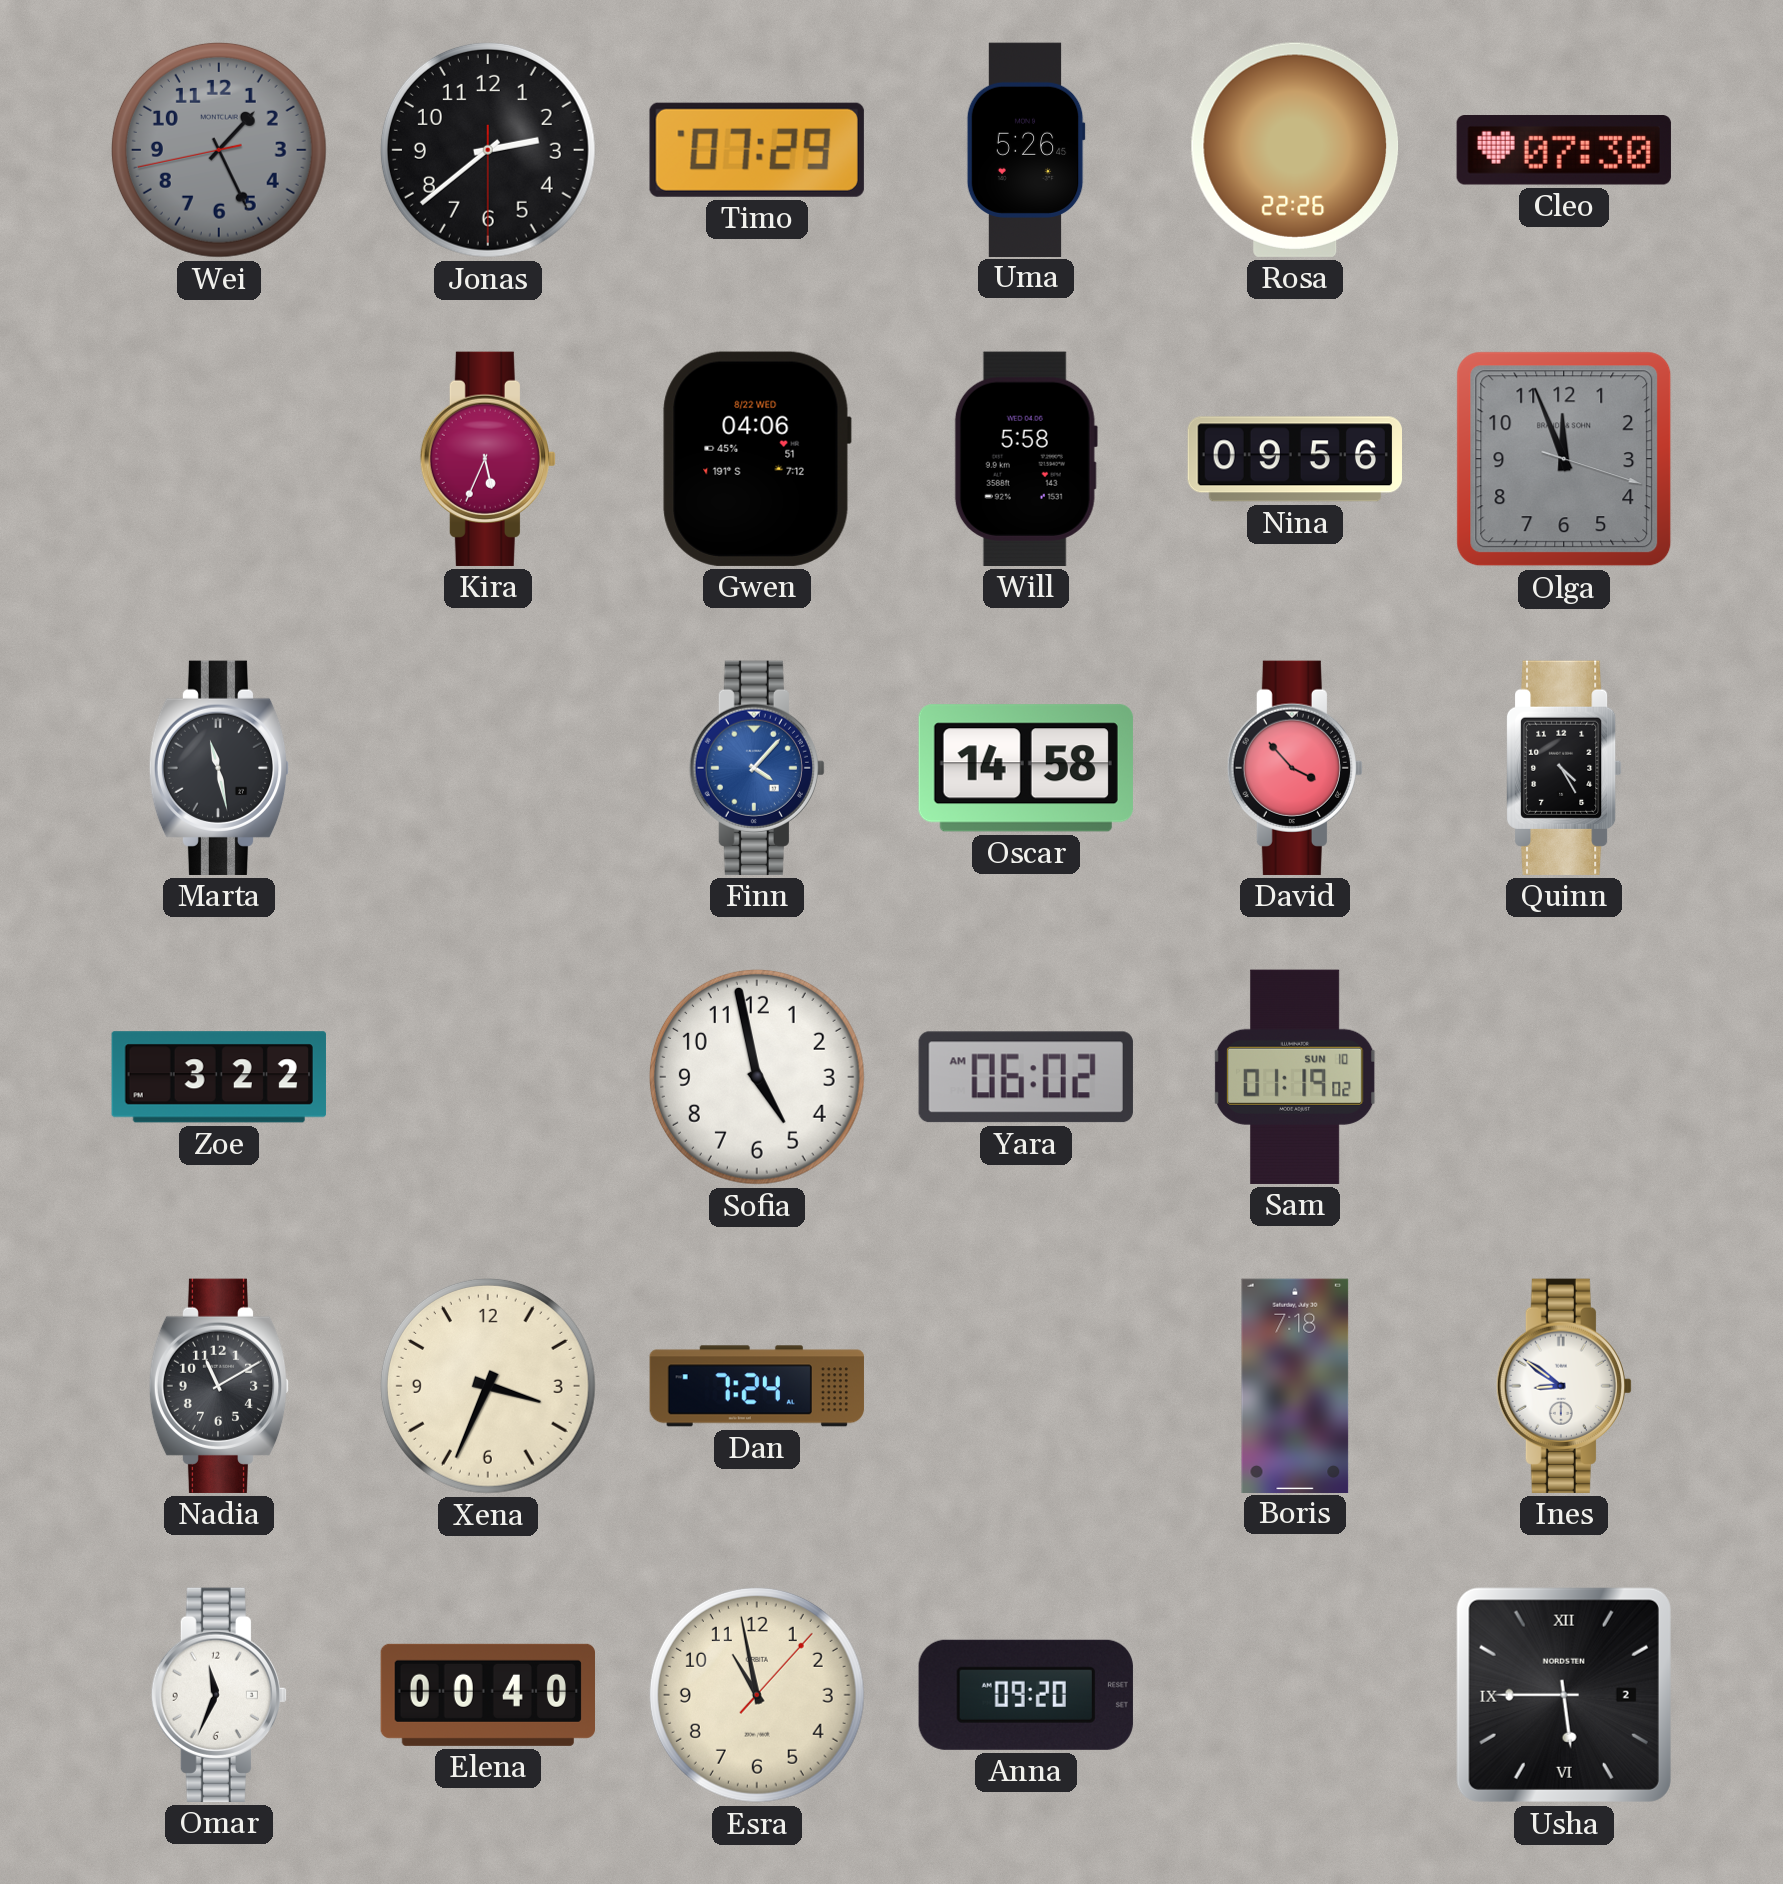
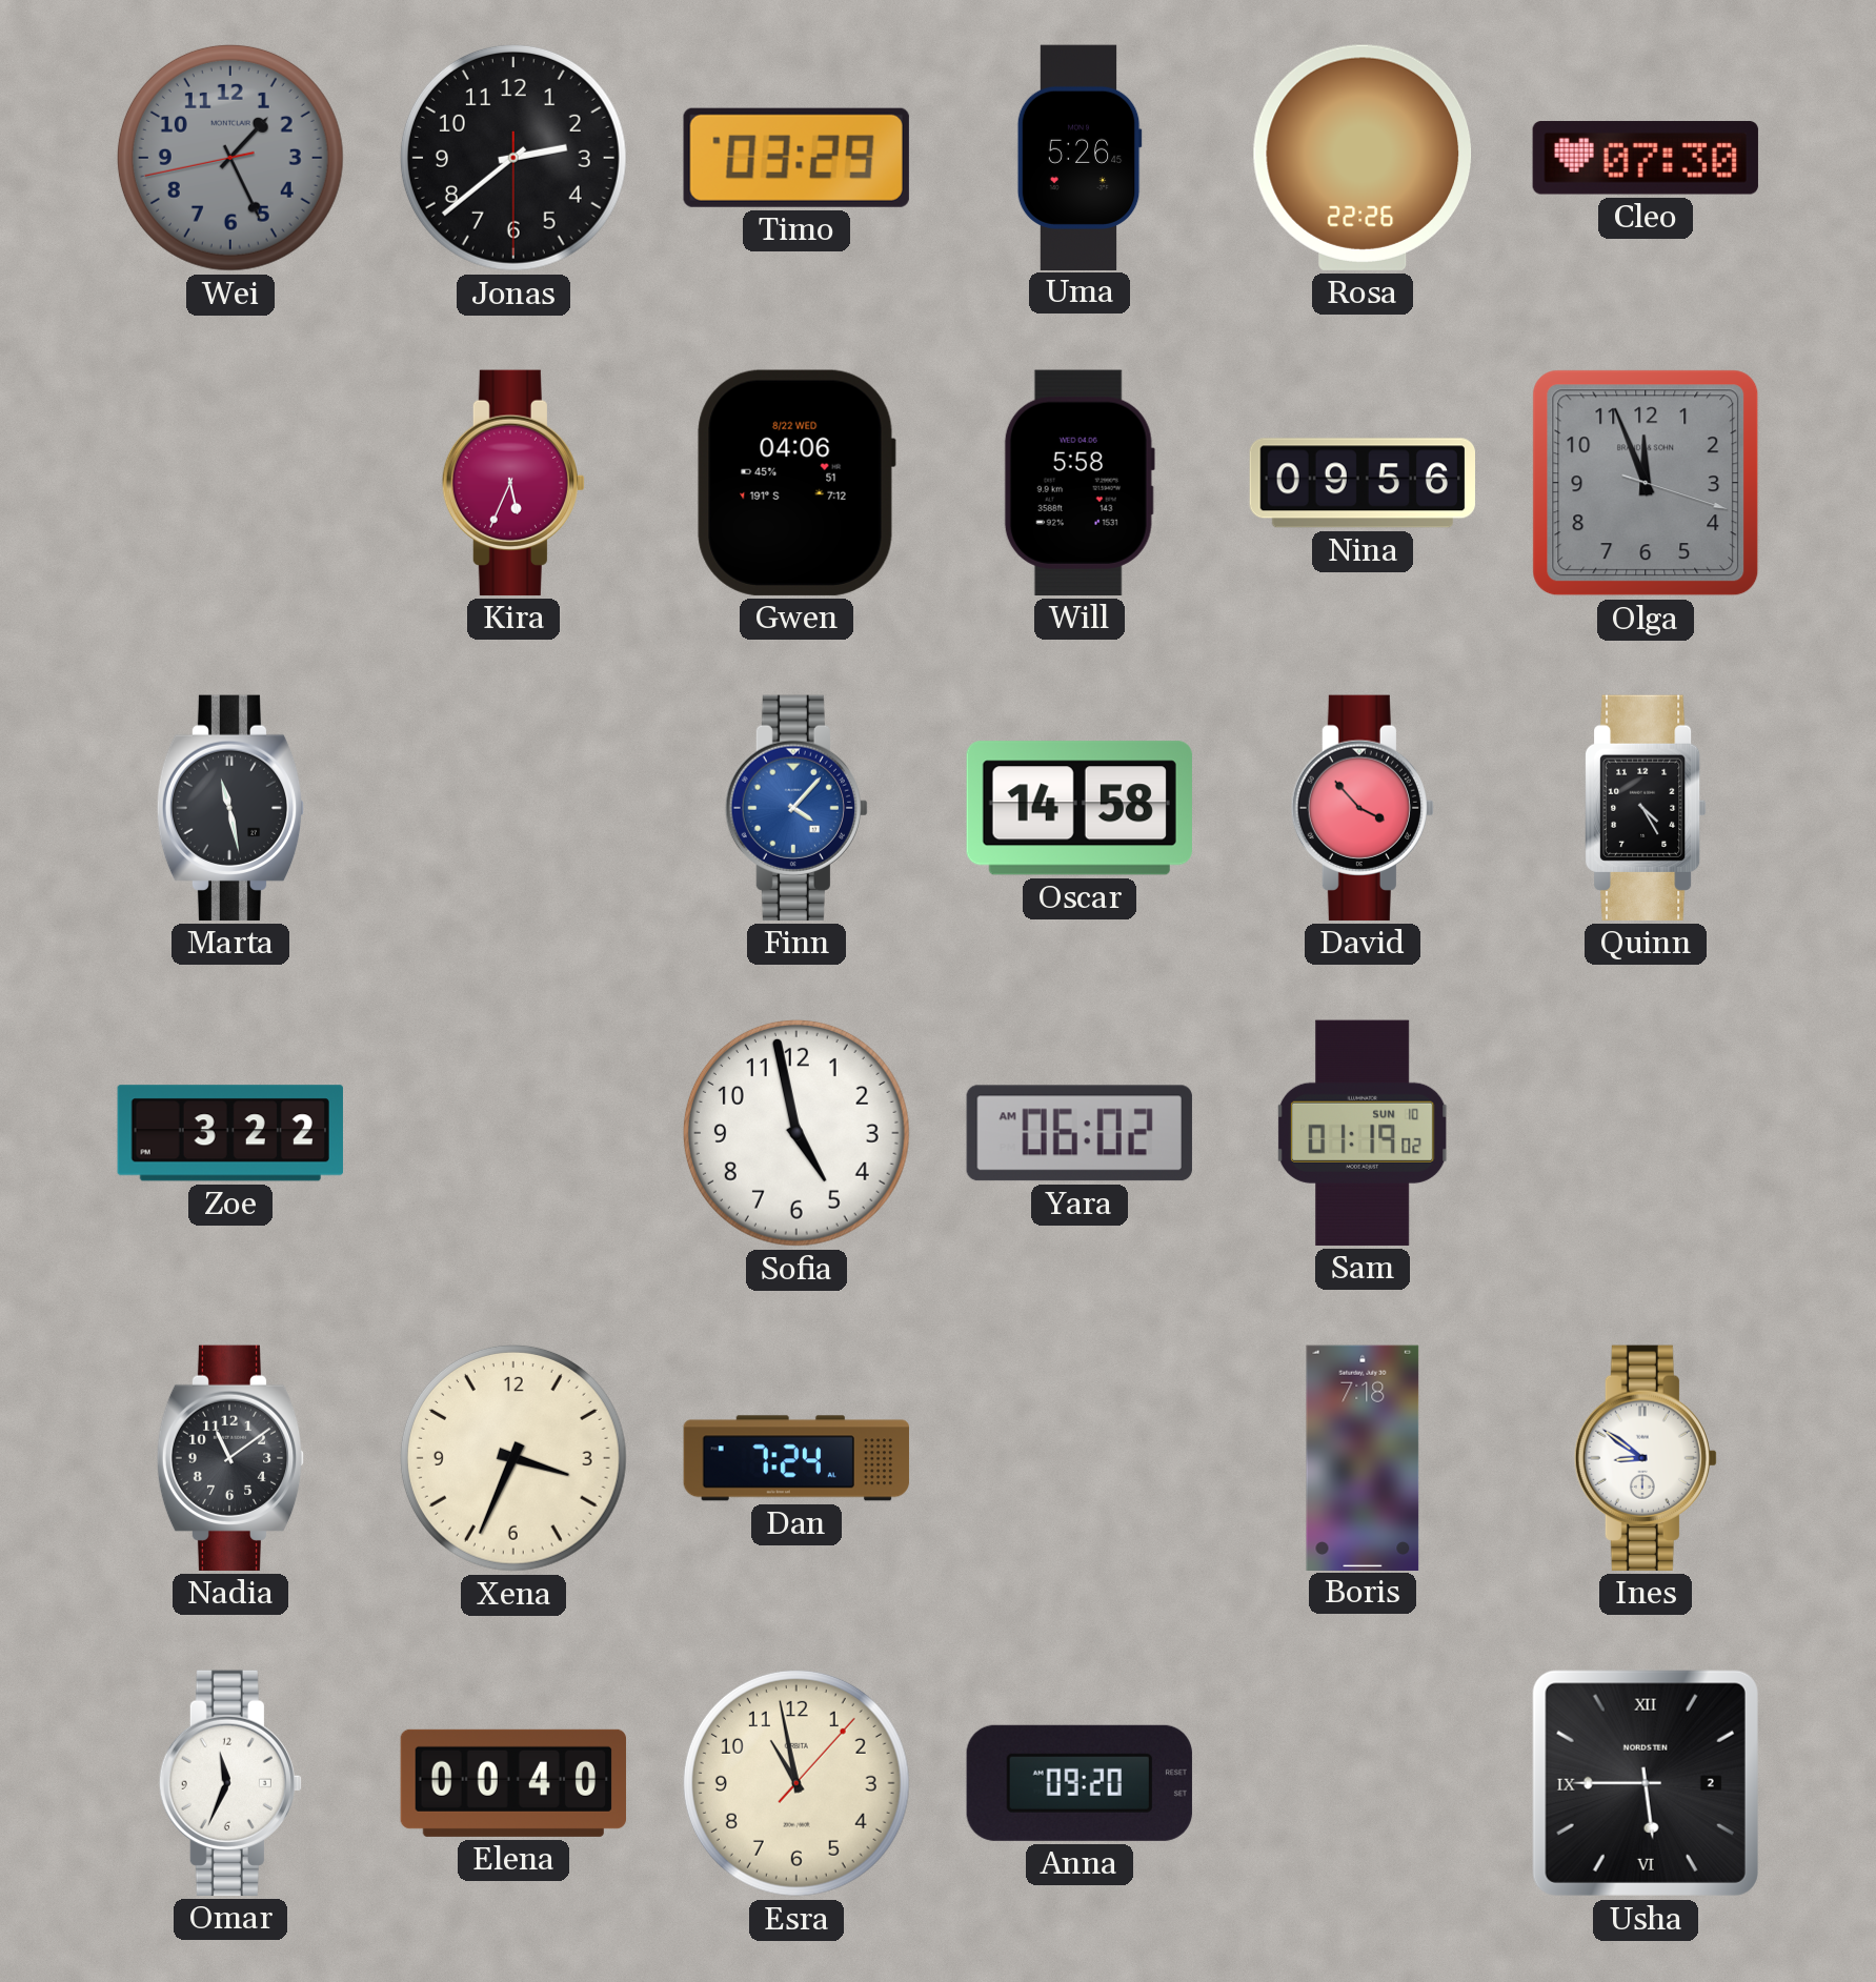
Timo: 07:29 -> 03:29 (796, 158)
Nadia: 11:10 -> 11:09 (230, 1458)
